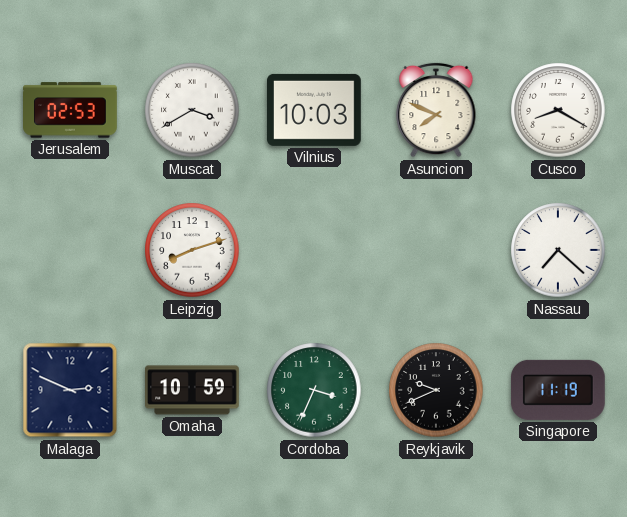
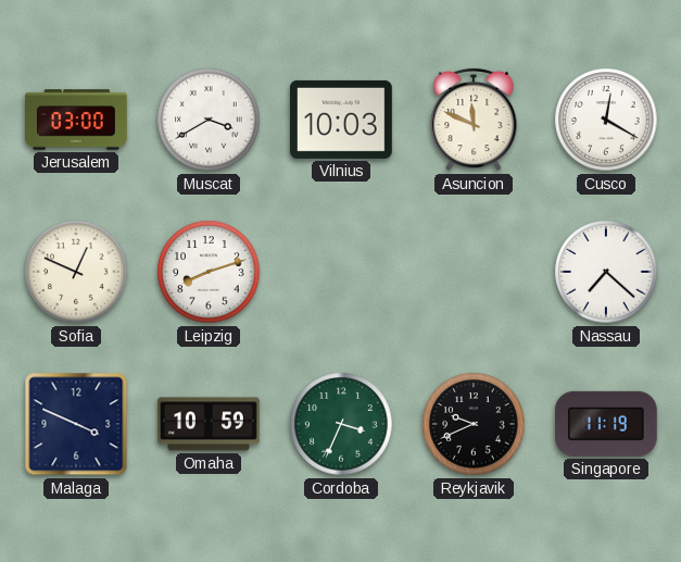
Jerusalem: 02:53 -> 03:00 (77, 120)
Asuncion: 7:49 -> 11:49 (474, 120)
Cusco: 8:20 -> 12:20 (606, 120)
Sofia: none -> 12:49 (76, 272)
Malaga: 2:49 -> 3:49 (76, 424)
